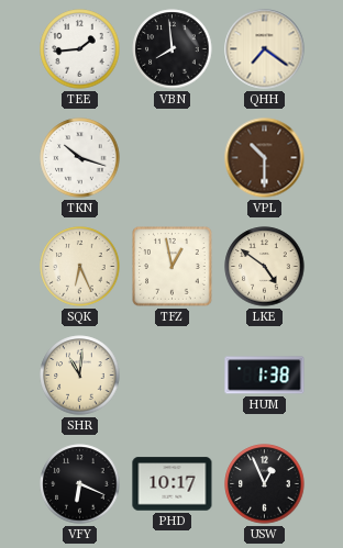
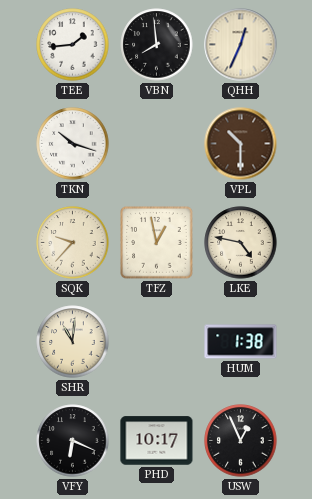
QHH: 7:21 -> 12:34 (241, 45)
SQK: 6:26 -> 9:37 (73, 243)
LKE: 4:51 -> 4:47 (241, 243)
